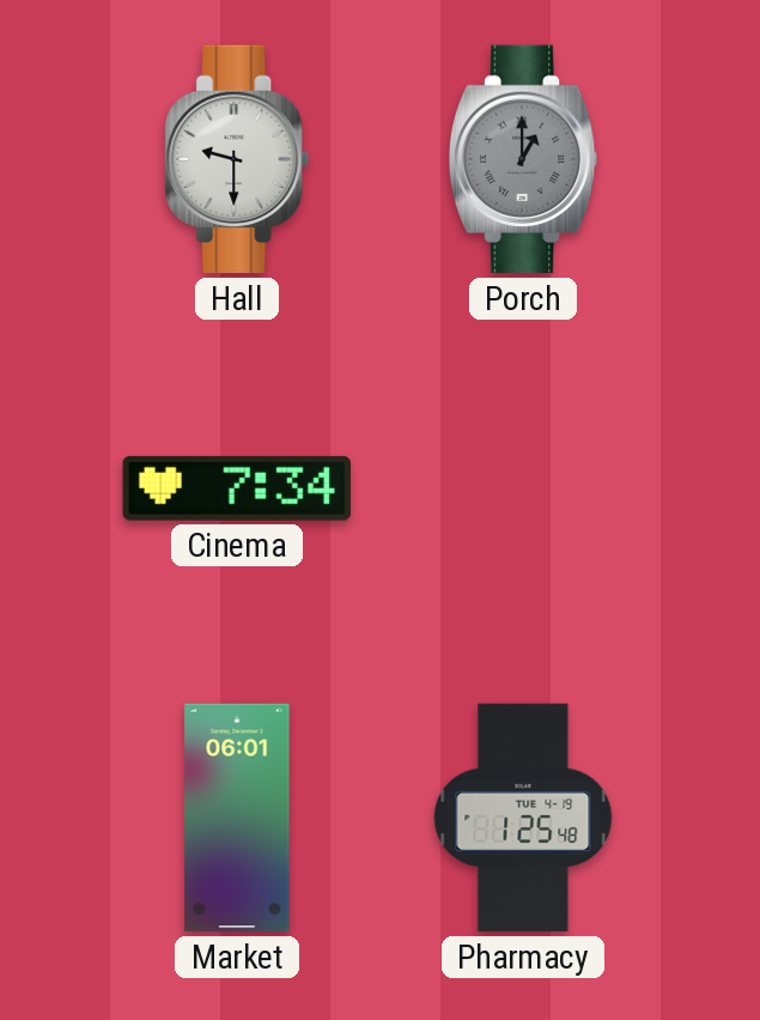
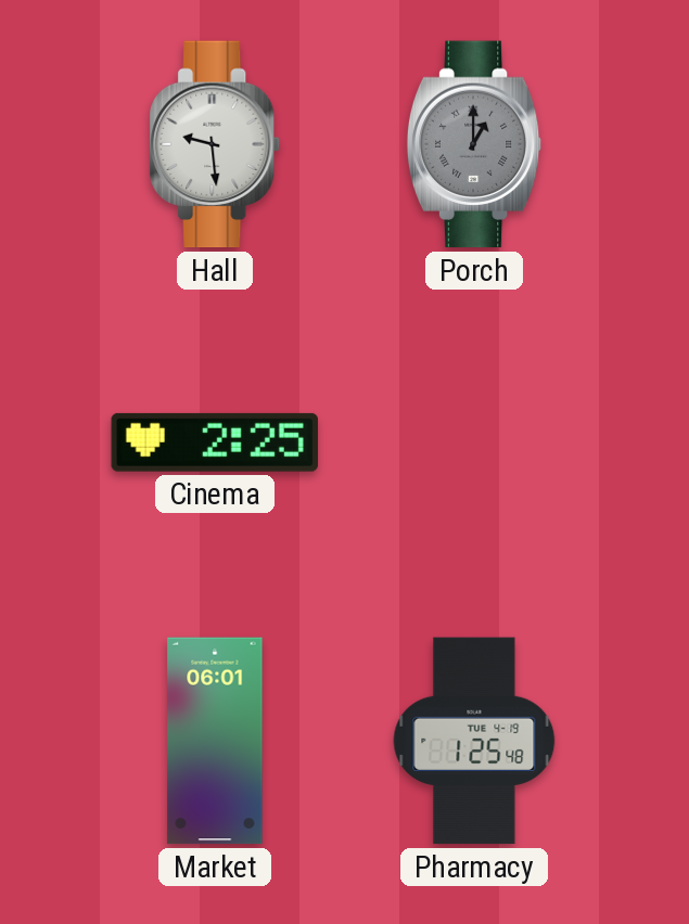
Hall: 9:30 -> 9:29 (215, 144)
Cinema: 7:34 -> 2:25 (215, 442)
